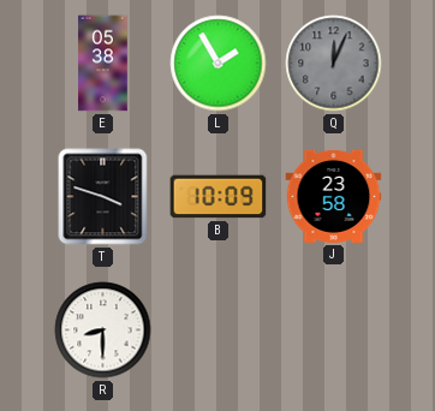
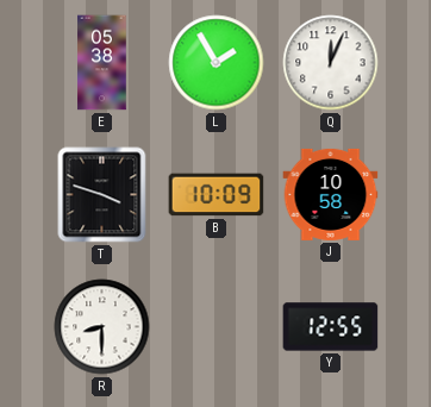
Q dial: grey -> white (331, 63)
J: 23:58 -> 10:58 (331, 194)
Y: none -> 12:55 (331, 327)
